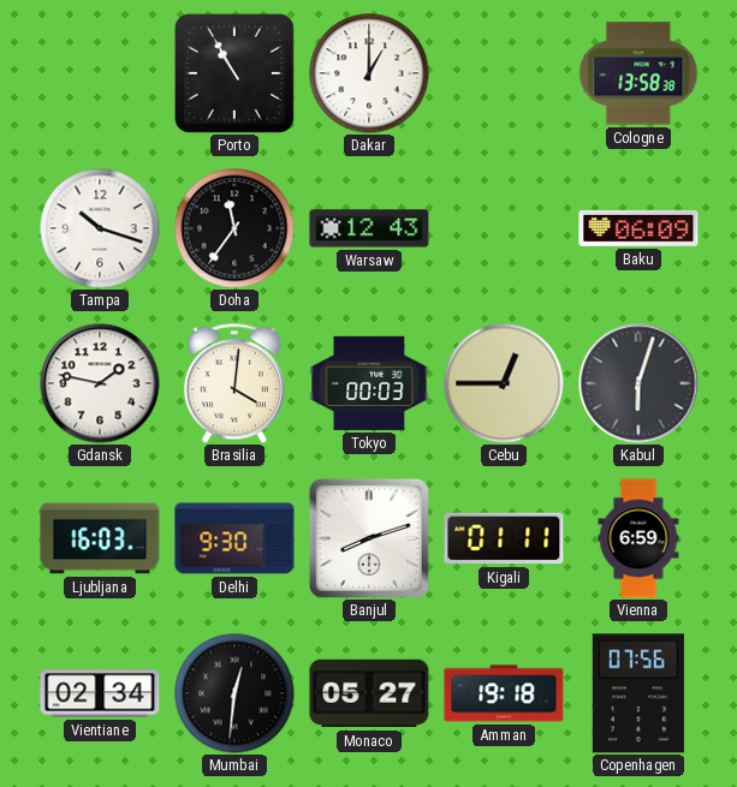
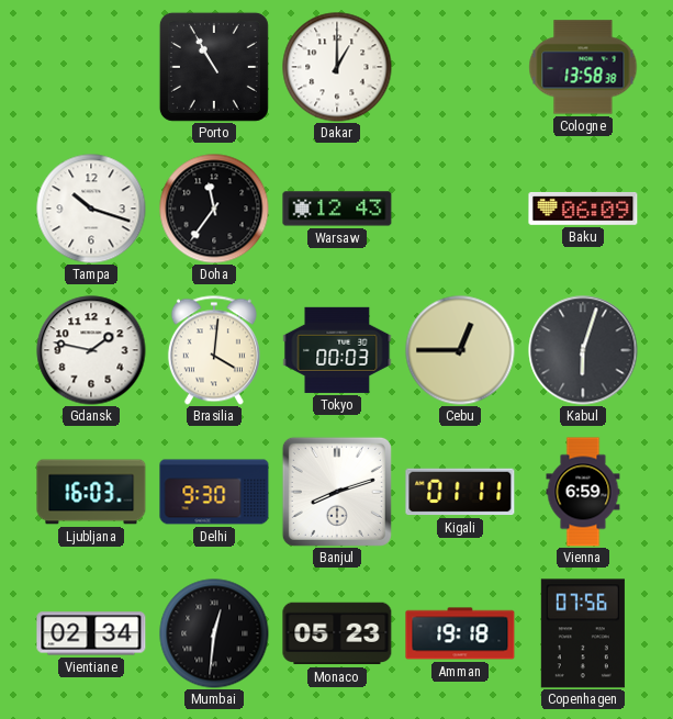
Monaco: 05:27 -> 05:23 (337, 633)
